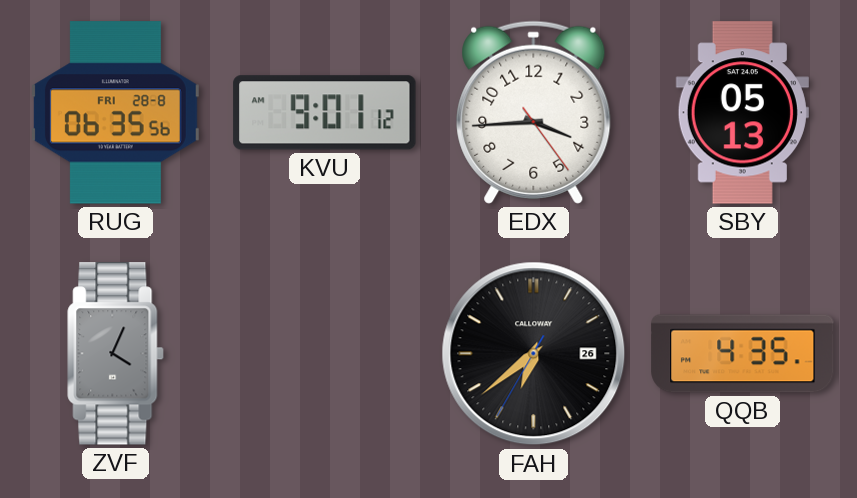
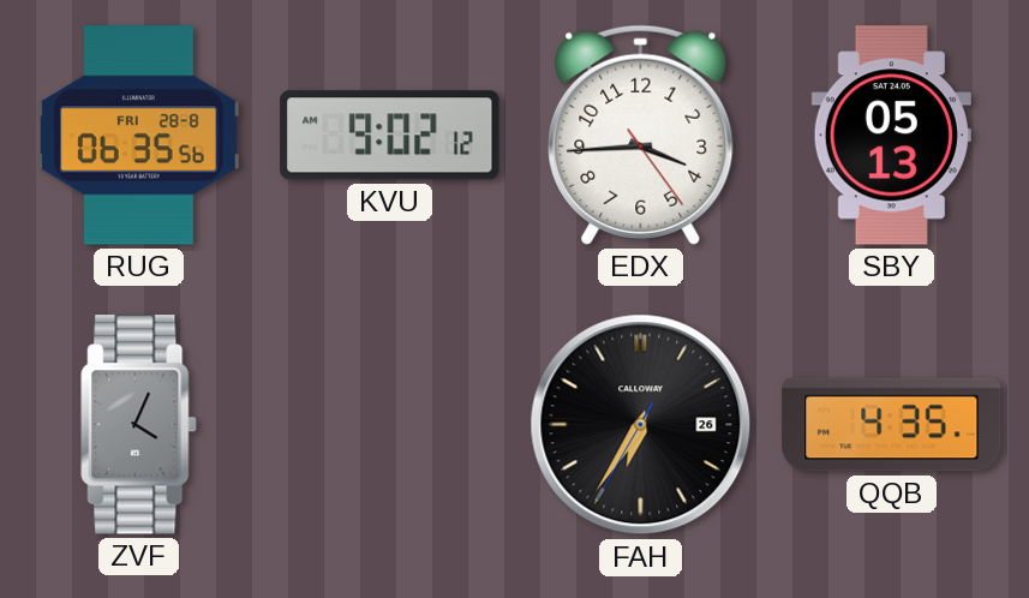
KVU: 9:01 -> 9:02 (390, 136)
FAH: 6:38 -> 6:35 (641, 425)
